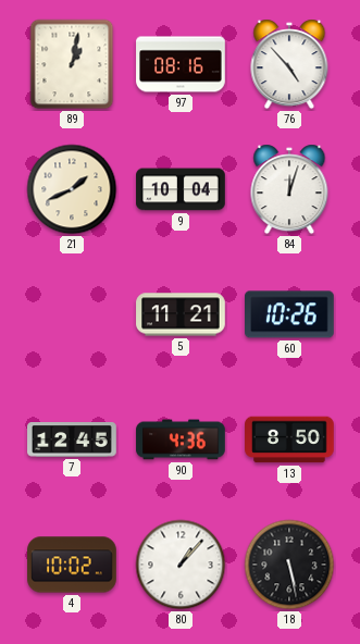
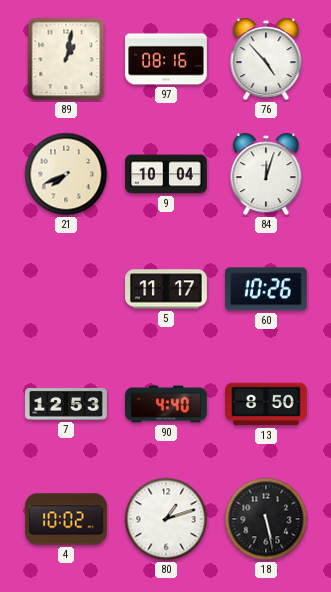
21: 1:41 -> 7:41 (66, 174)
5: 11:21 -> 11:17 (166, 289)
7: 12:45 -> 12:53 (66, 405)
90: 4:36 -> 4:40 (166, 404)
80: 1:07 -> 1:12 (166, 519)
